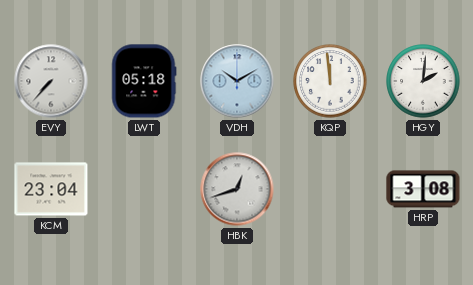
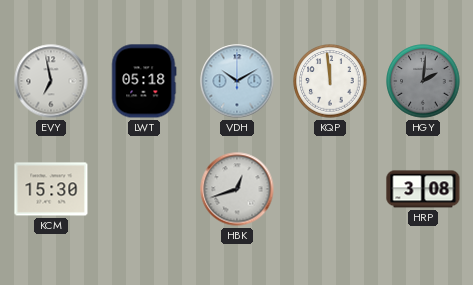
EVY: 7:37 -> 6:58 (51, 81)
HGY dial: white -> grey (423, 81)
KCM: 23:04 -> 15:30 (51, 189)
